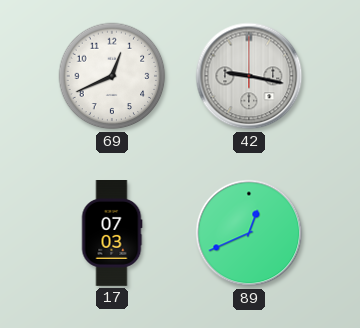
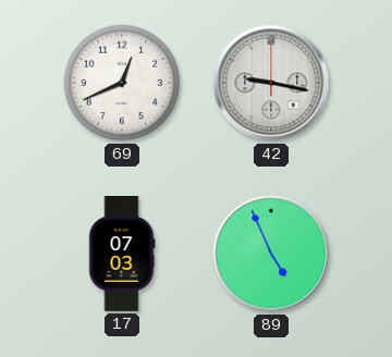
89: 12:41 -> 4:56 (271, 254)
